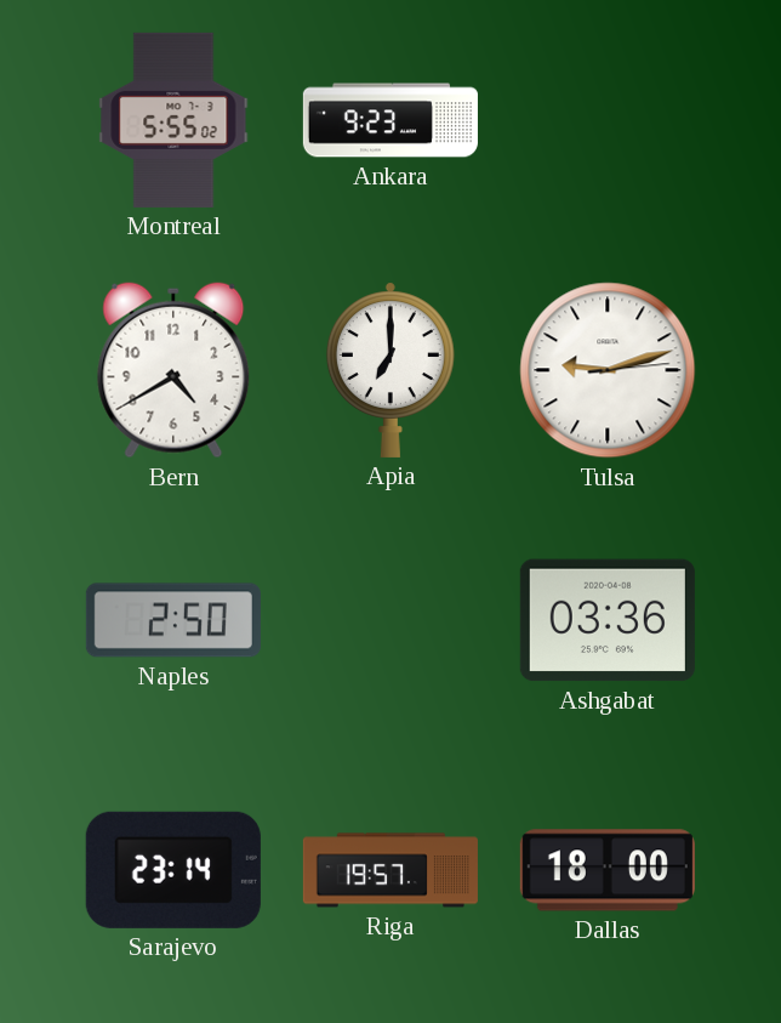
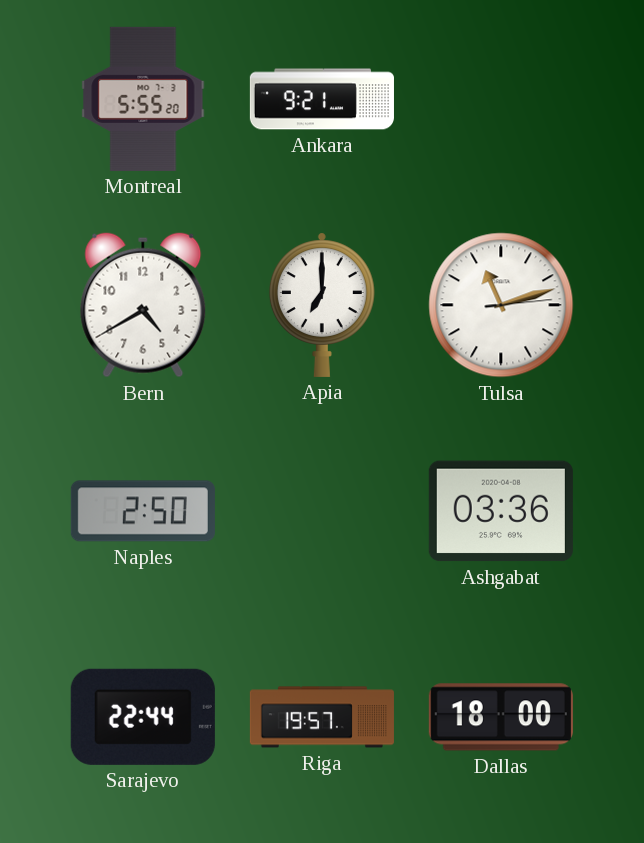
Montreal: 5:55:02 -> 5:55:20 (143, 99)
Ankara: 9:23 -> 9:21 (322, 99)
Tulsa: 9:12 -> 11:12 (501, 305)
Sarajevo: 23:14 -> 22:44 (143, 717)
